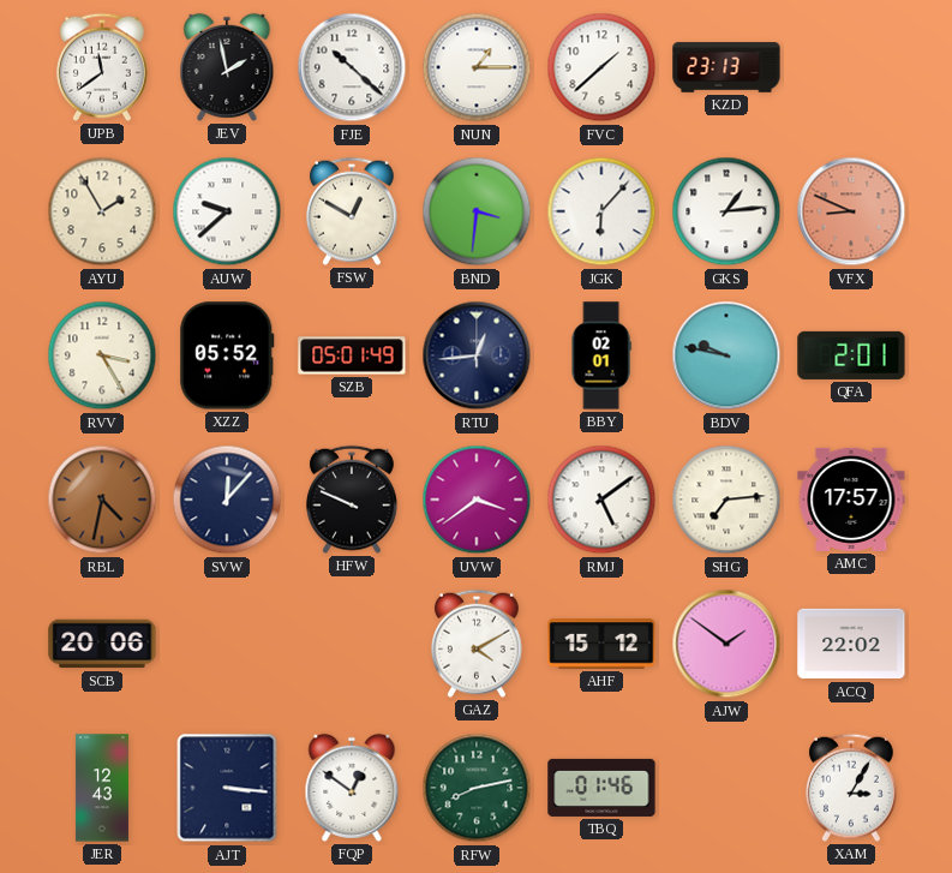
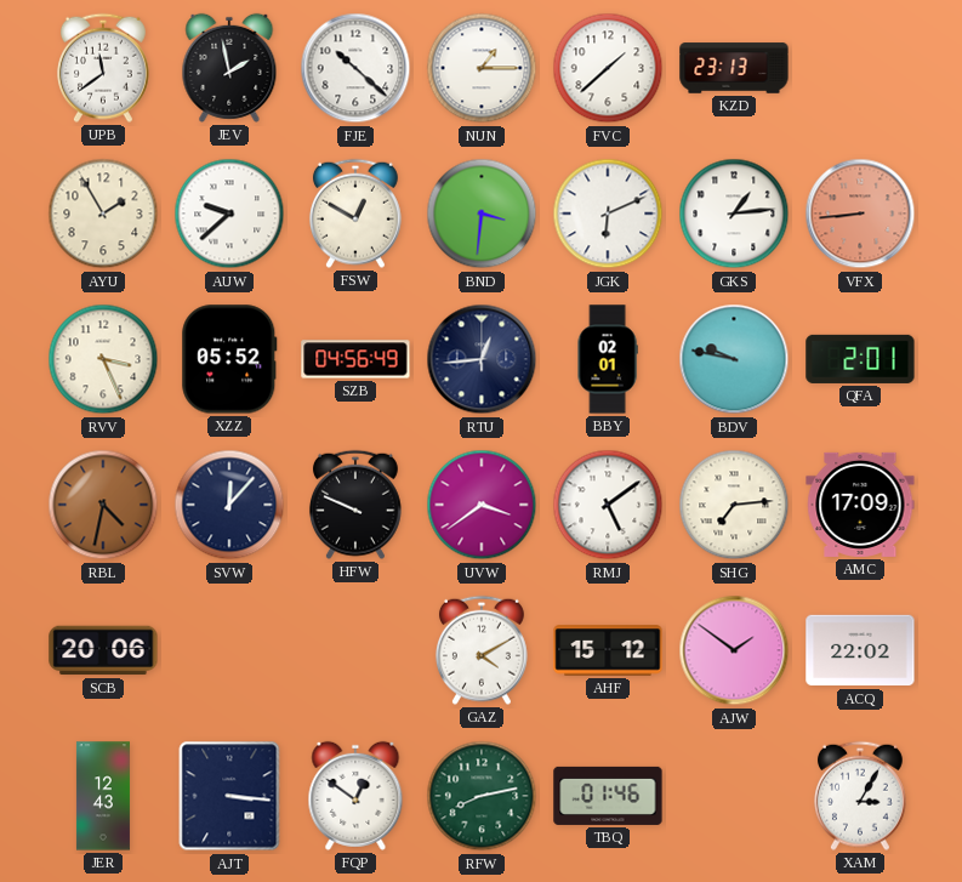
JGK: 6:07 -> 6:11 (608, 214)
VFX: 8:49 -> 8:44 (860, 214)
RVV: 3:25 -> 3:26 (103, 359)
SZB: 05:01 -> 04:56 (355, 359)
AMC: 17:57 -> 17:09 (860, 505)
